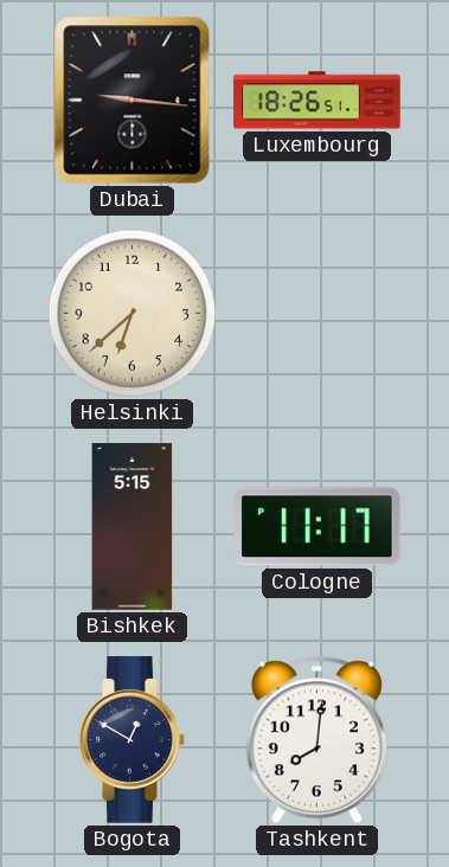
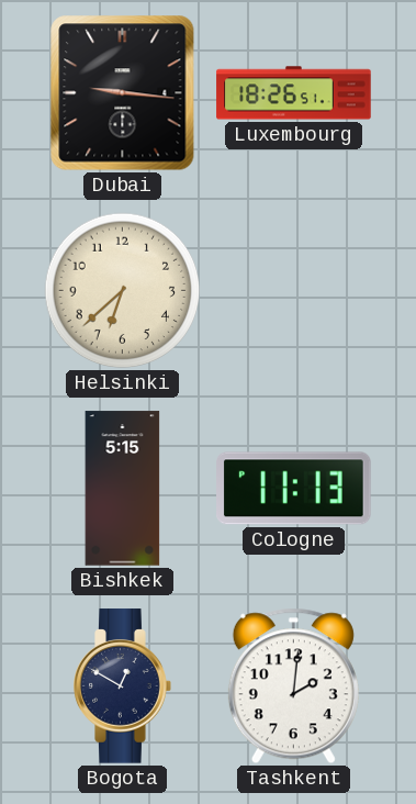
Cologne: 11:17 -> 11:13 (294, 489)
Tashkent: 8:01 -> 2:01 (293, 686)
